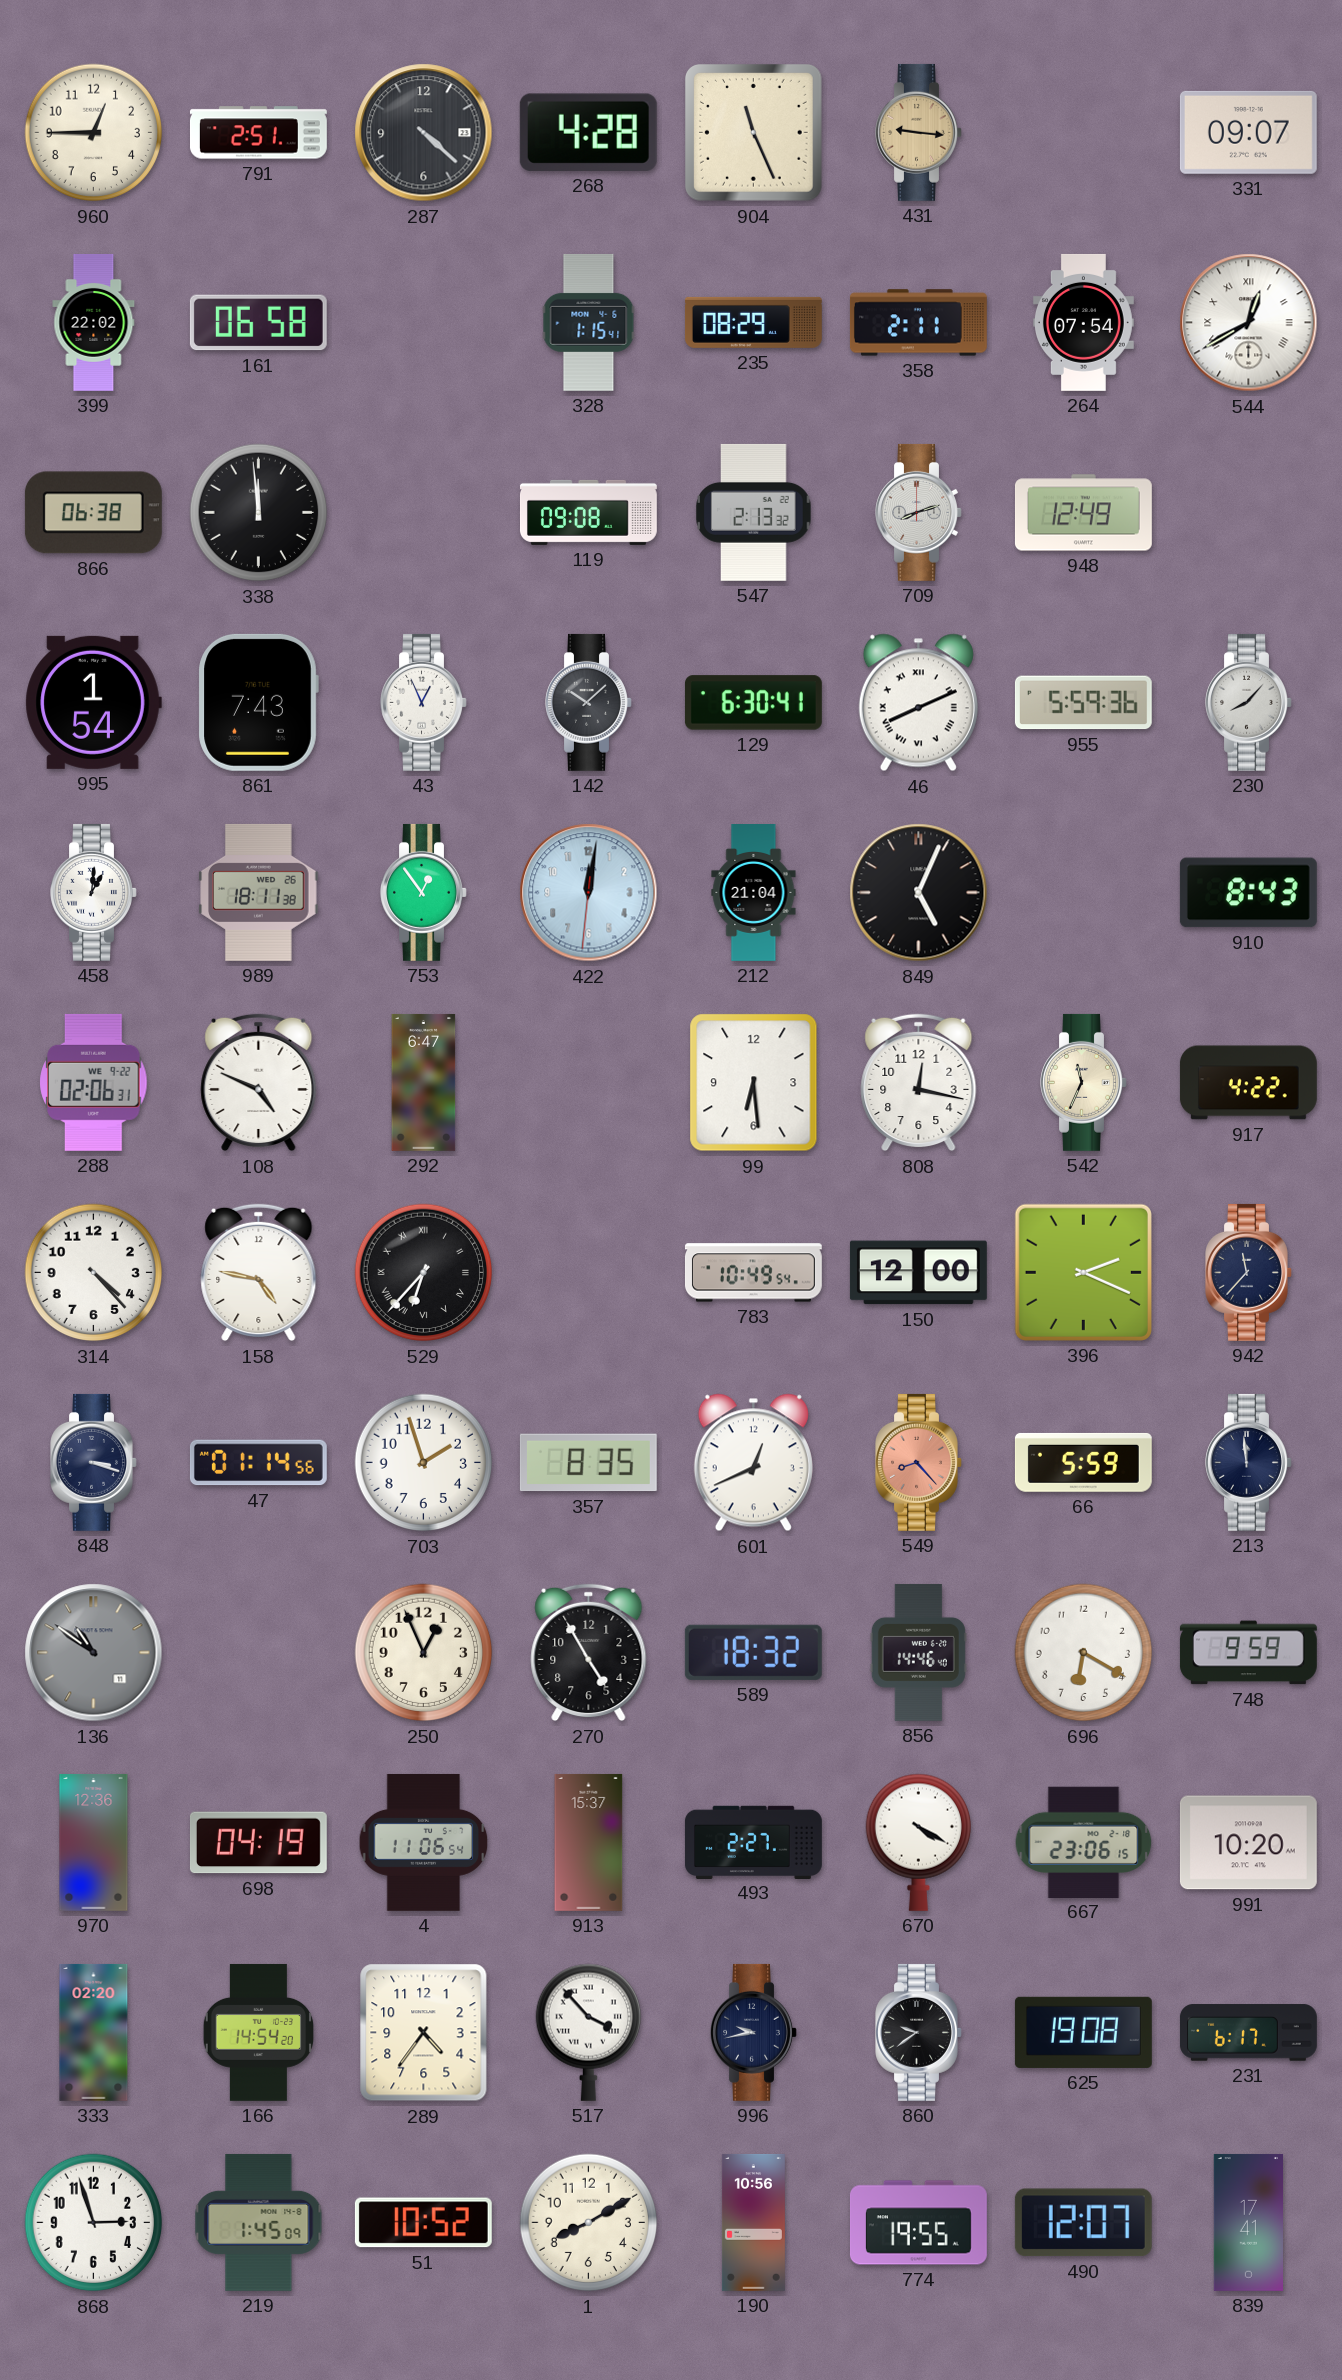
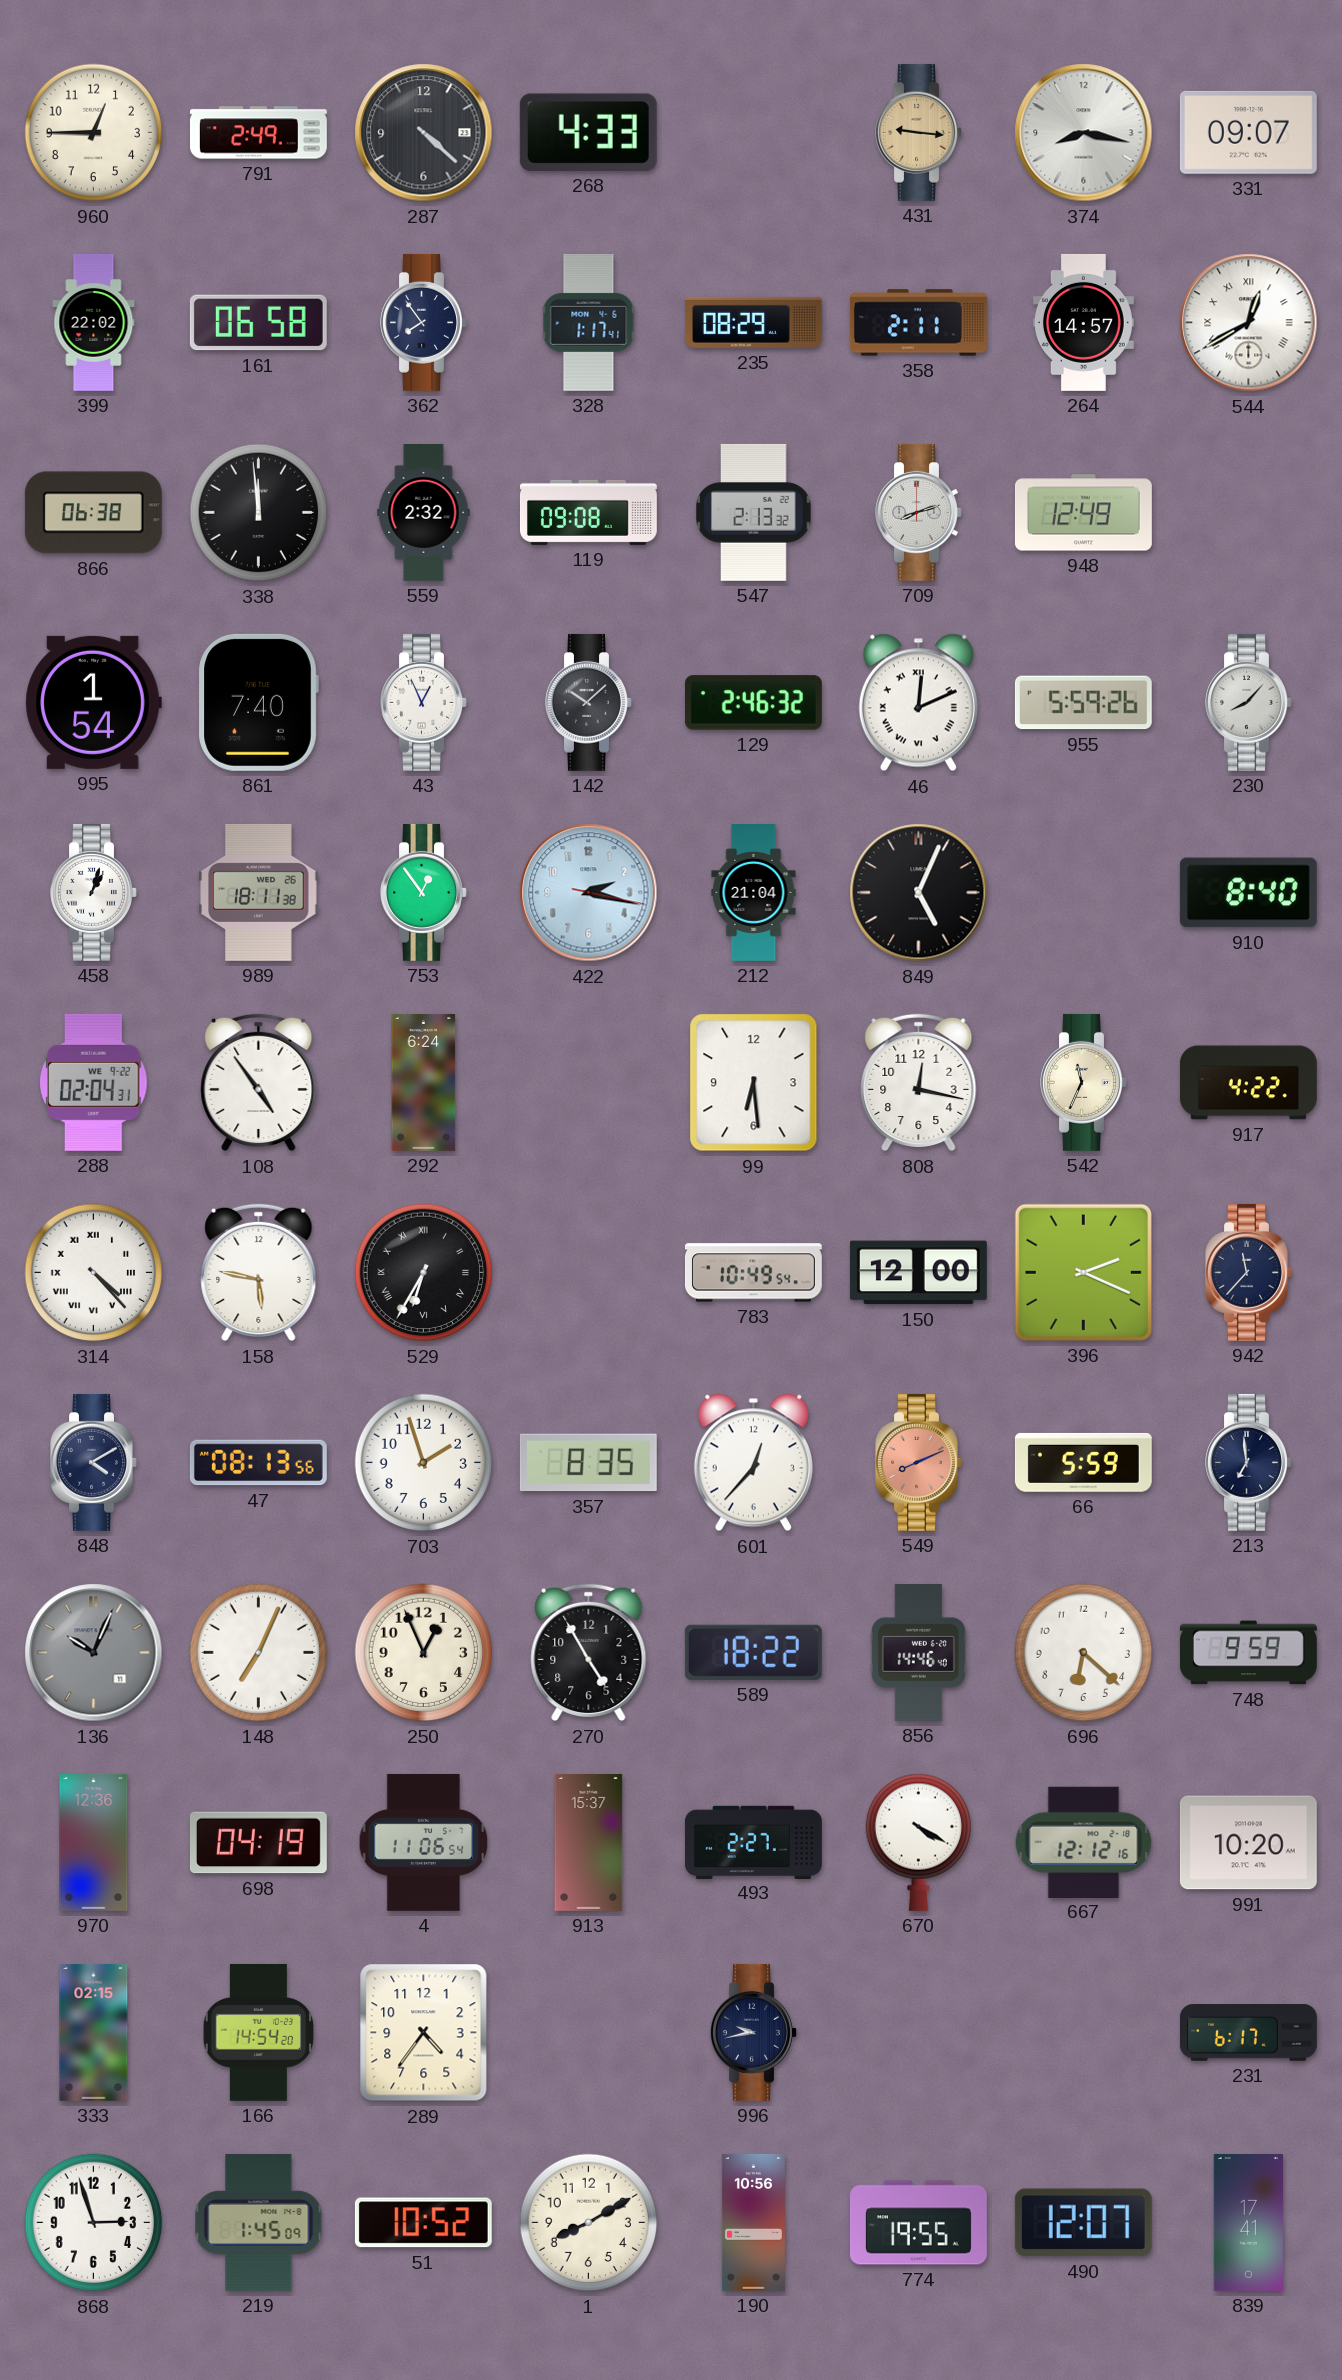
791: 2:51 -> 2:49 (258, 133)
268: 4:28 -> 4:33 (588, 132)
904: 11:26 -> none (754, 133)
374: none -> 8:17 (1084, 133)
362: none -> 7:54 (424, 322)
328: 1:15 -> 1:17 (589, 322)
264: 07:54 -> 14:57 (1083, 322)
559: none -> 2:32 (424, 512)
861: 7:43 -> 7:40 (258, 702)
129: 6:30 -> 2:46 (753, 703)
46: 8:11 -> 12:11 (918, 703)
955: 5:59:36 -> 5:59:26 (1083, 703)
458: 1:01 -> 1:03 (94, 892)
422: 12:01 -> 2:17 (589, 893)
910: 8:43 -> 8:40 (1248, 893)
288: 02:06 -> 02:04 (94, 1082)
108: 4:49 -> 4:54 (259, 1083)
292: 6:47 -> 6:24 (424, 1082)
314 numerals: Arabic -> Roman (94, 1273)
158: 4:47 -> 5:47 (259, 1273)
529: 6:37 -> 6:35 (424, 1273)
848: 3:18 -> 4:10 (94, 1462)
47: 01:14 -> 08:13 (258, 1463)
601: 12:41 -> 12:37 (753, 1463)
549: 8:23 -> 8:11 (919, 1462)
213: 11:59 -> 6:59 (1249, 1462)
136: 10:51 -> 10:04 (94, 1653)
148: none -> 7:04 (259, 1653)
589: 18:32 -> 18:22 (753, 1652)
696: 6:20 -> 6:22 (1084, 1653)
667: 23:06 -> 12:12 (1084, 1842)
333: 02:20 -> 02:15 (94, 2032)
517: 3:53 -> none (588, 2032)
860: 9:39 -> none (919, 2032)
625: 19:08 -> none (1083, 2032)
